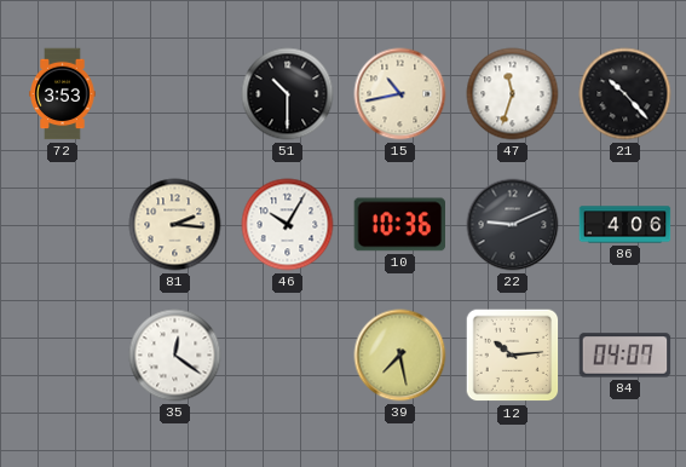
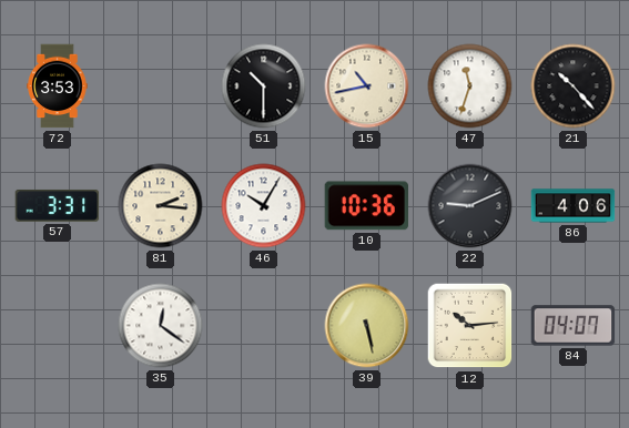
57: none -> 3:31 (58, 205)
39: 7:28 -> 5:28 (367, 326)
